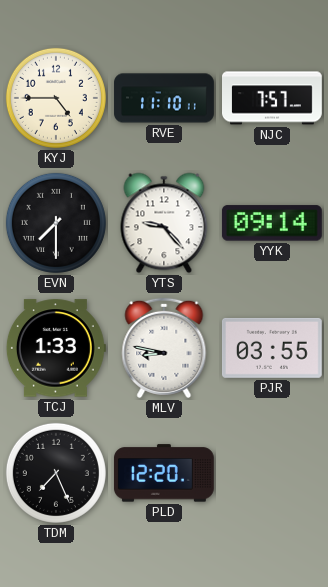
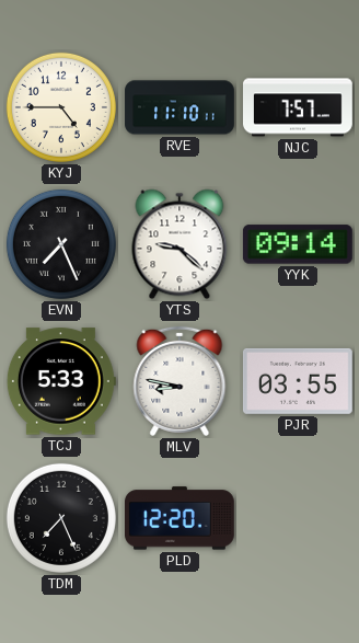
EVN: 7:30 -> 7:26 (61, 244)
YTS: 9:23 -> 9:22 (179, 244)
TCJ: 1:33 -> 5:33 (61, 381)
